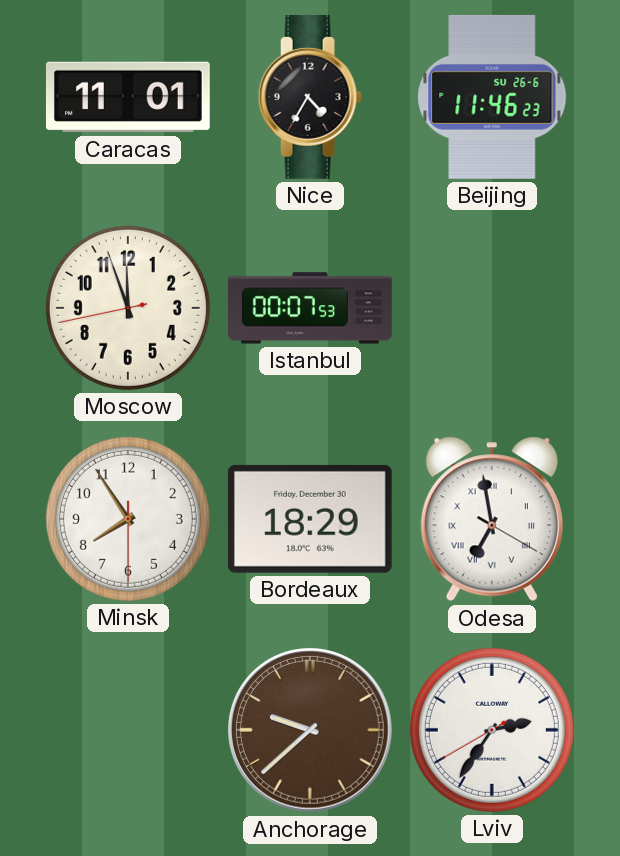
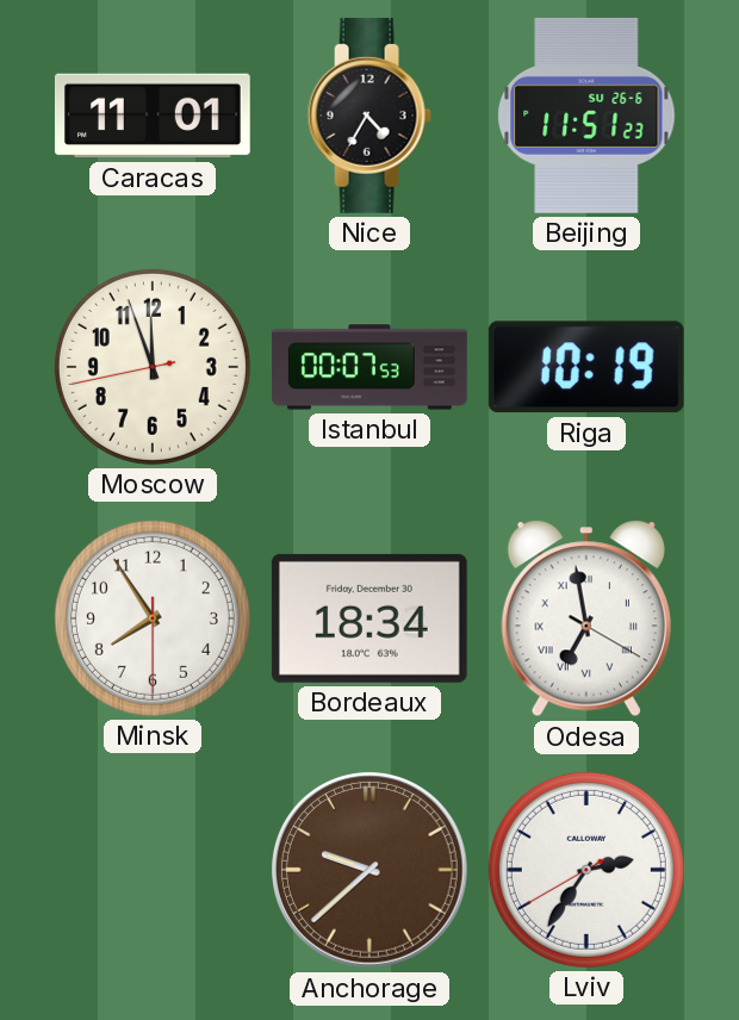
Beijing: 11:46 -> 11:51 (586, 116)
Riga: none -> 10:19 (586, 367)
Bordeaux: 18:29 -> 18:34 (369, 618)
